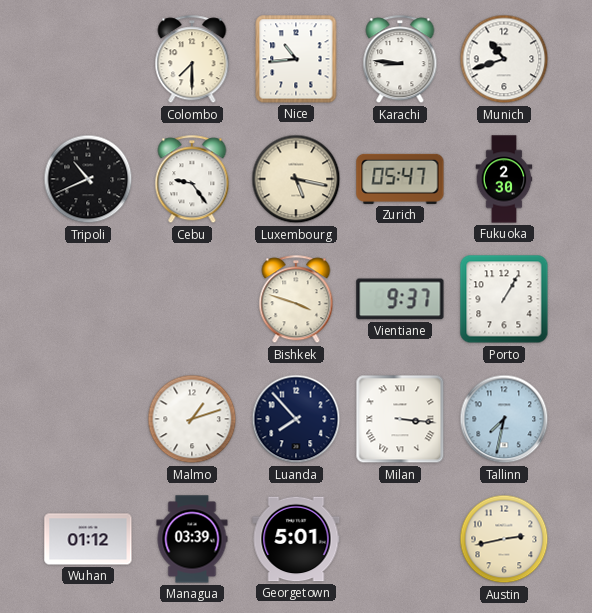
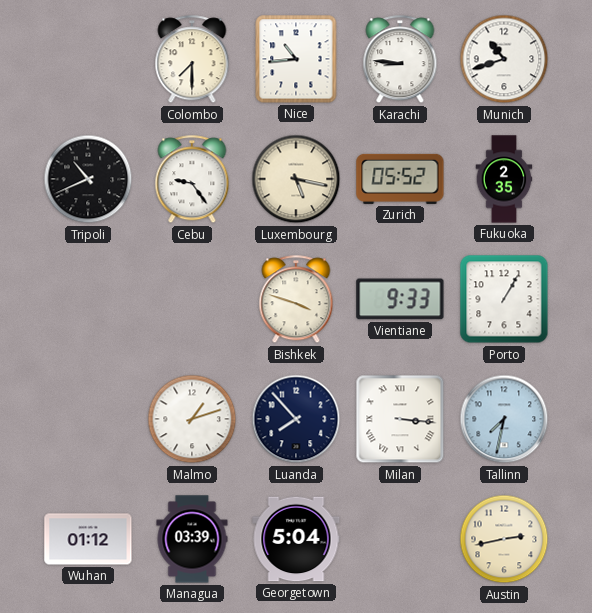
Zurich: 05:47 -> 05:52 (400, 179)
Fukuoka: 2:30 -> 2:35 (504, 179)
Vientiane: 9:37 -> 9:33 (400, 299)
Georgetown: 5:01 -> 5:04 (296, 539)
